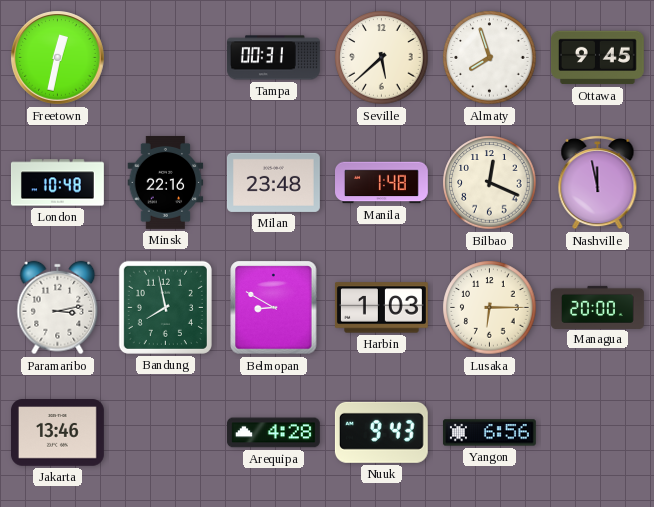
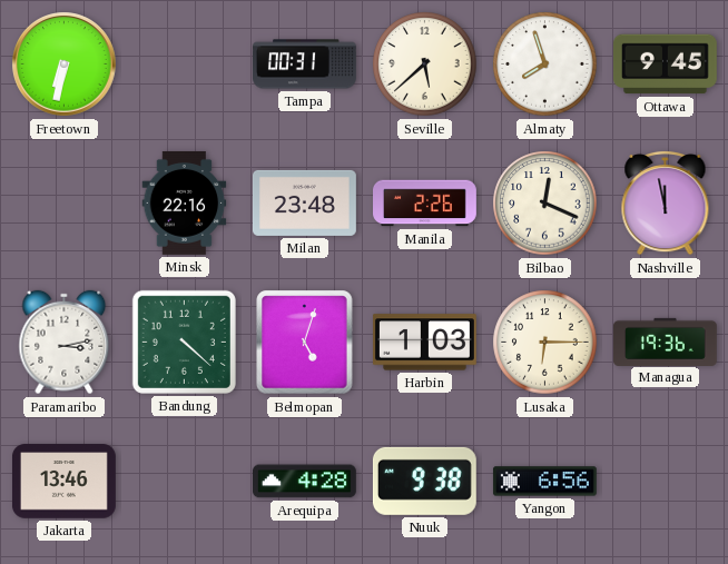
Freetown: 12:32 -> 6:32 (65, 65)
London: 10:48 -> none (57, 183)
Manila: 1:48 -> 2:26 (425, 204)
Bandung: 7:58 -> 4:22 (184, 342)
Belmopan: 8:50 -> 5:03 (305, 343)
Managua: 20:00 -> 19:36 (666, 342)
Nuuk: 9:43 -> 9:38 (424, 481)
